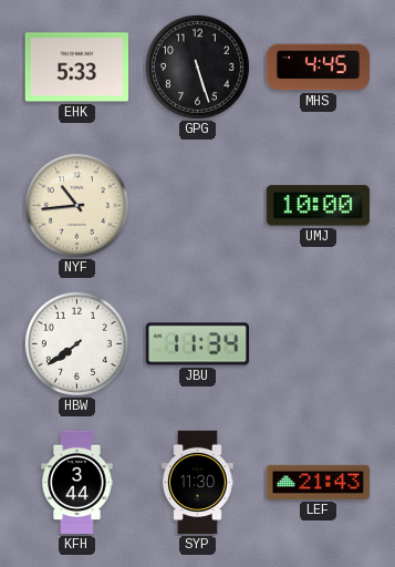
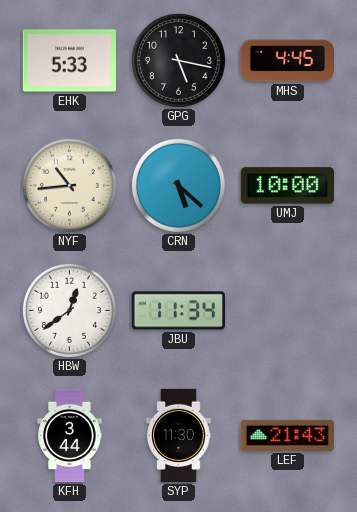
GPG: 5:27 -> 5:17 (178, 60)
CRN: none -> 5:22 (178, 185)
HBW: 7:39 -> 12:39 (69, 310)
